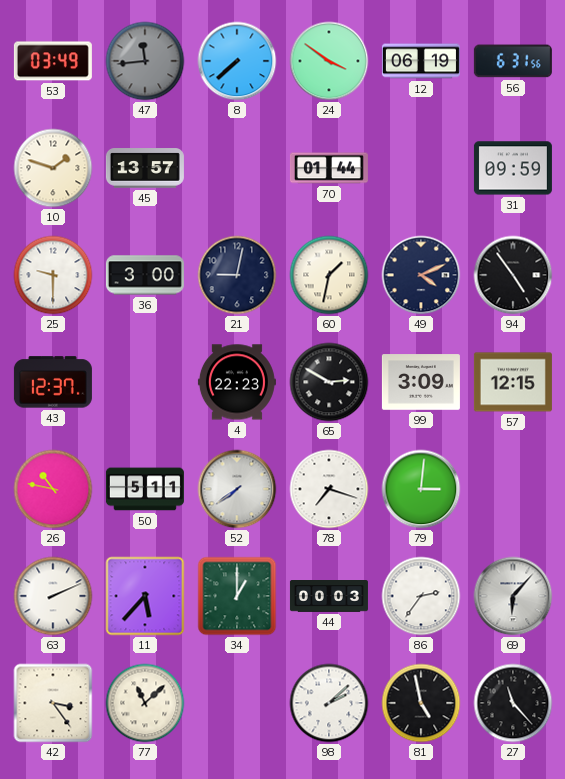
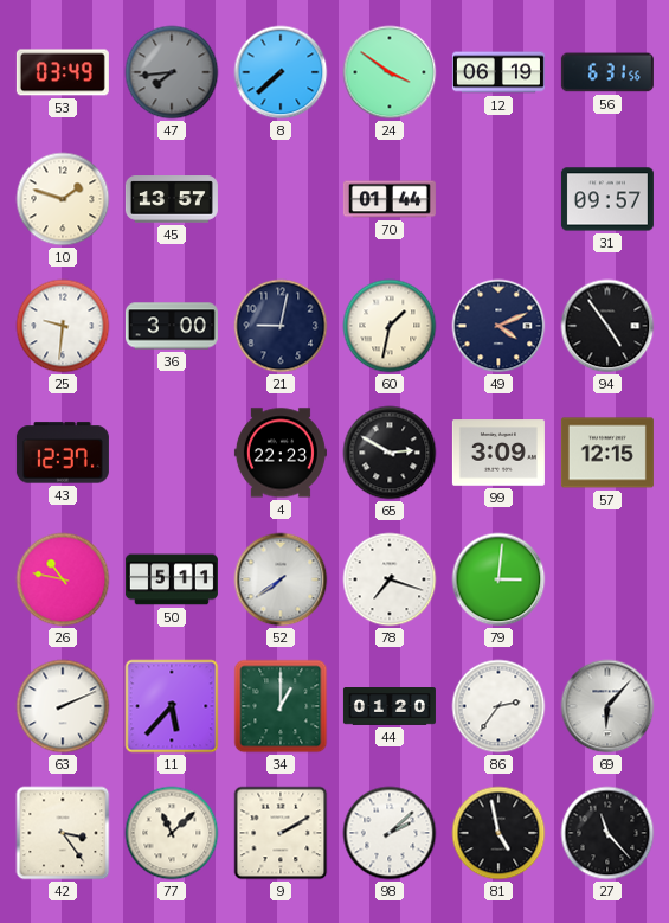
47: 11:44 -> 7:44 (172, 72)
31: 09:59 -> 09:57 (607, 199)
25: 9:30 -> 9:31 (63, 326)
44: 00:03 -> 01:20 (390, 707)
9: none -> 2:10 (281, 833)
